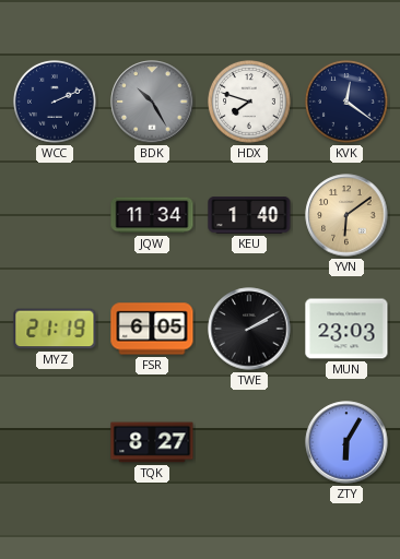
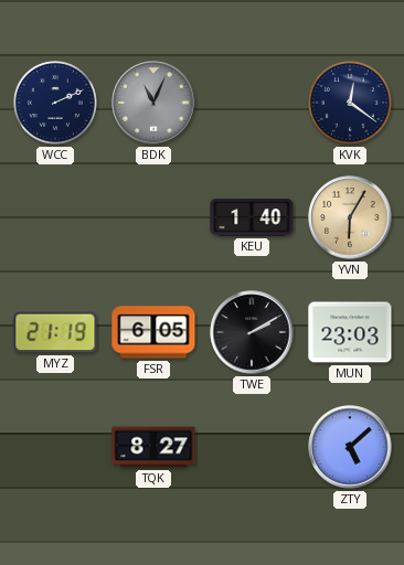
BDK: 10:25 -> 11:04 (153, 103)
HDX: 7:48 -> none (250, 103)
JQW: 11:34 -> none (152, 215)
YVN: 6:09 -> 6:05 (350, 217)
ZTY: 6:05 -> 5:08 (350, 447)
